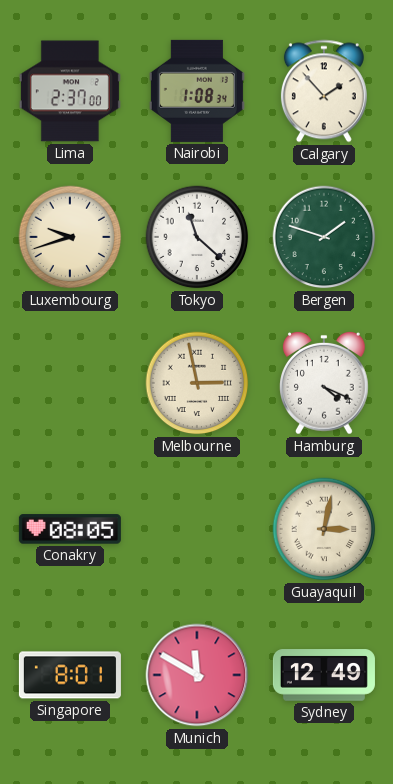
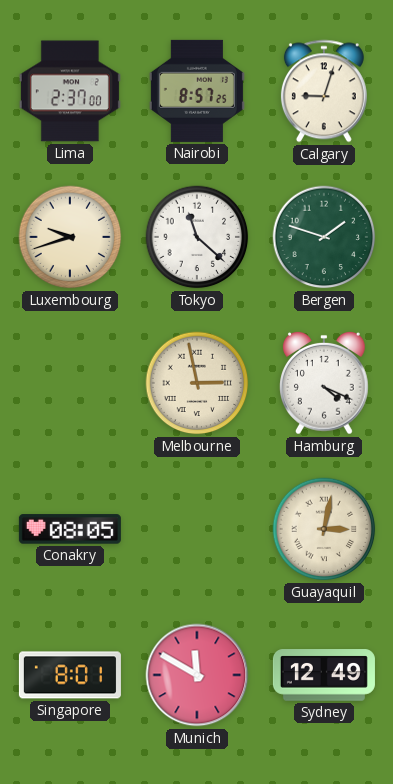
Nairobi: 1:08 -> 8:57 (197, 91)
Calgary: 1:53 -> 9:03 (324, 91)
